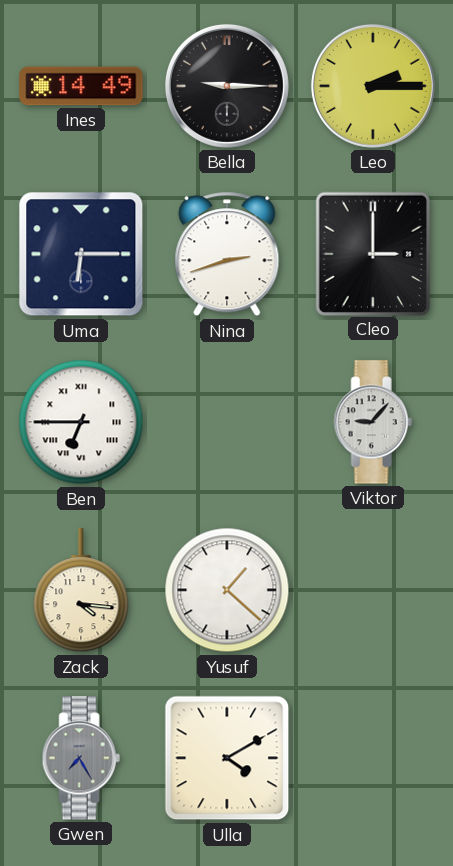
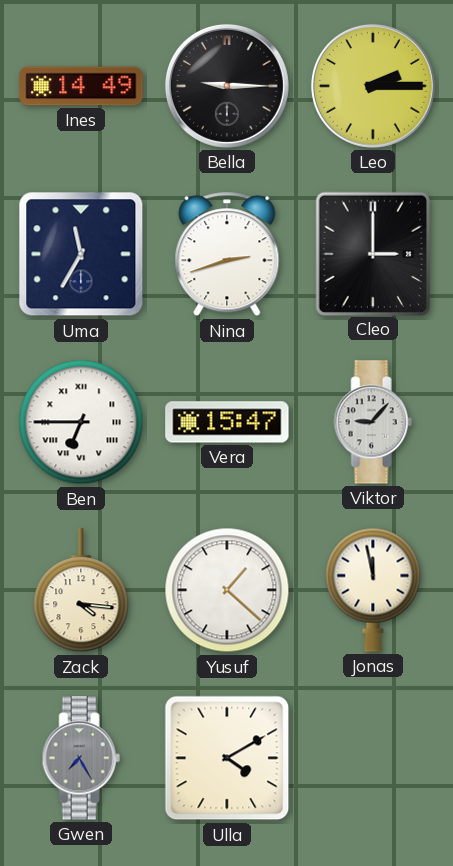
Uma: 6:15 -> 11:35 (81, 254)
Vera: none -> 15:47 (227, 422)
Jonas: none -> 11:58 (373, 590)
